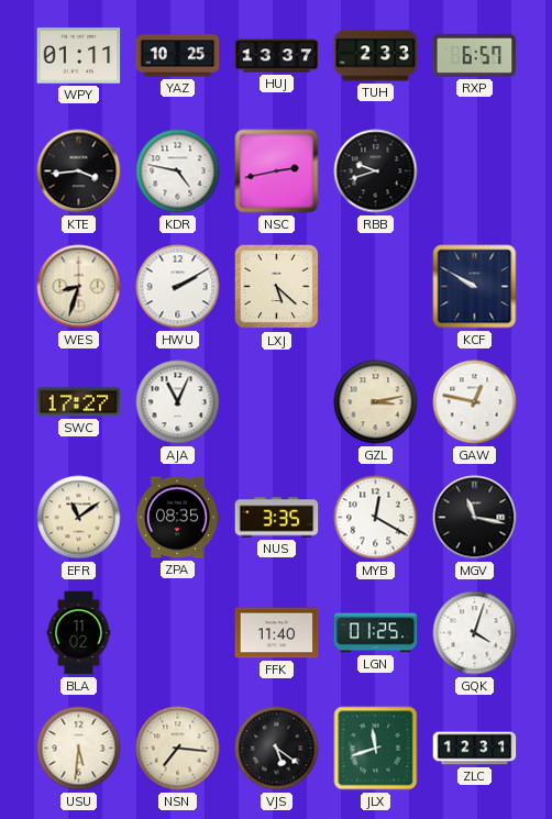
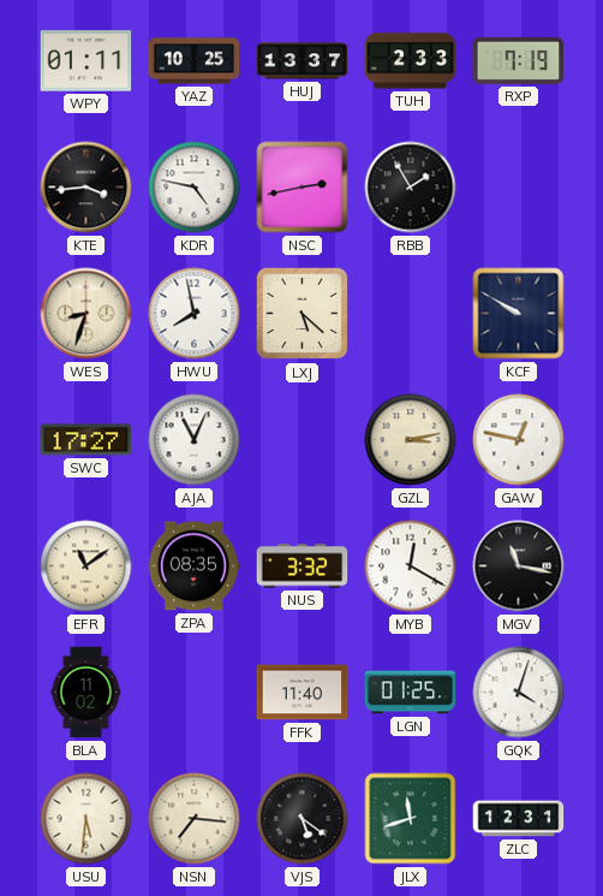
RXP: 6:57 -> 7:19 (519, 60)
RBB: 9:42 -> 1:55 (411, 188)
HWU: 2:10 -> 7:58 (195, 314)
NUS: 3:35 -> 3:32 (303, 566)
